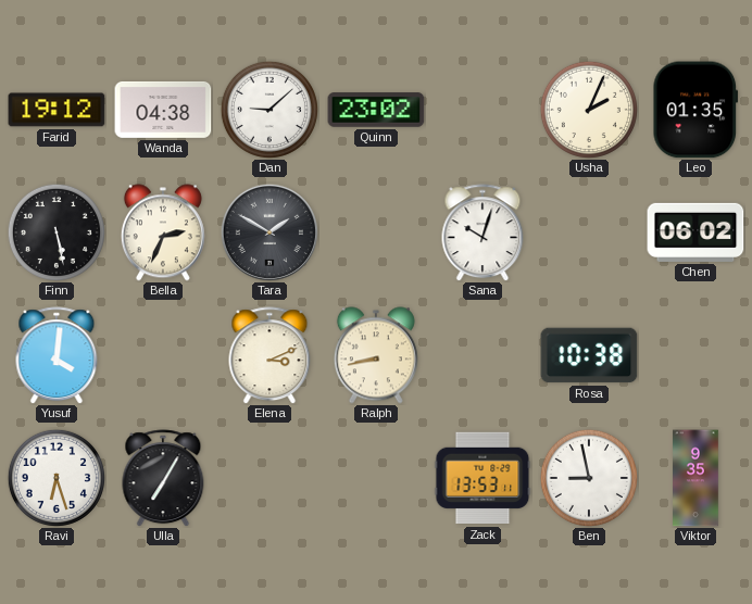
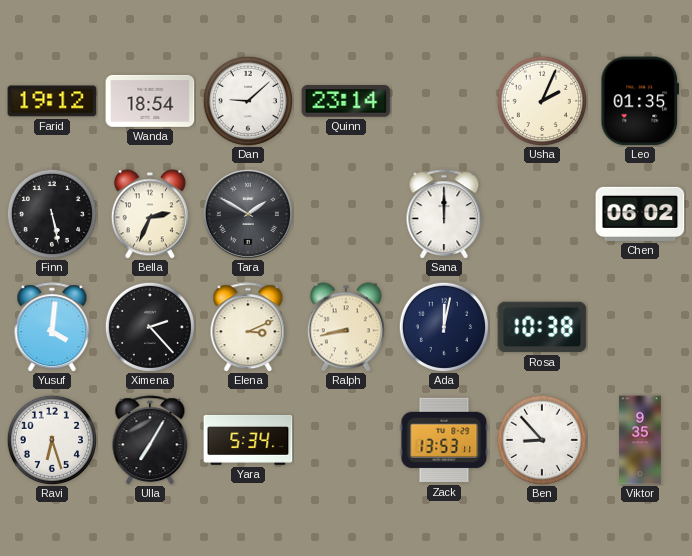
Wanda: 04:38 -> 18:54 (150, 101)
Quinn: 23:02 -> 23:14 (346, 101)
Sana: 10:03 -> 12:00 (444, 214)
Ximena: none -> 2:23 (150, 327)
Ada: none -> 12:02 (444, 327)
Yara: none -> 5:34 (248, 440)
Ben: 8:58 -> 8:53 (542, 440)
